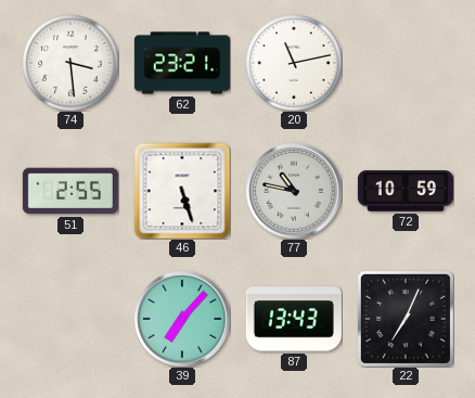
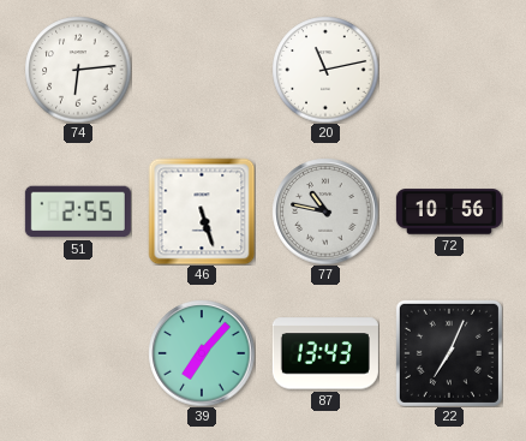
74: 3:29 -> 6:14 (78, 70)
62: 23:21 -> none (182, 63)
72: 10:59 -> 10:56 (449, 211)
